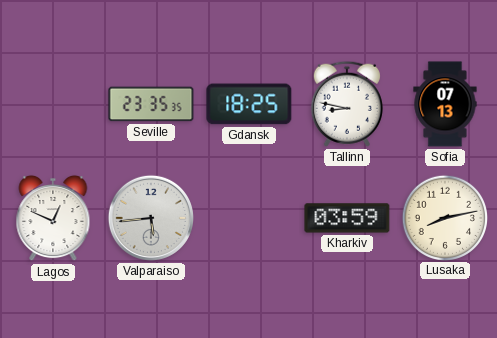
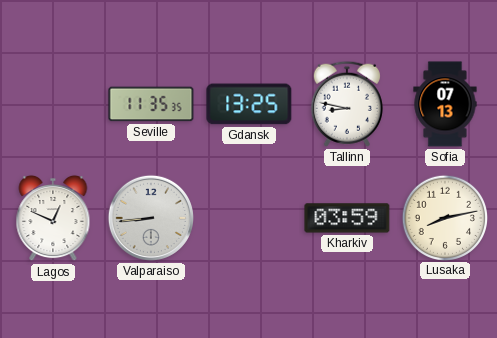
Seville: 23:35 -> 11:35 (151, 104)
Gdansk: 18:25 -> 13:25 (249, 104)
Valparaiso: 5:44 -> 8:44 (151, 218)
